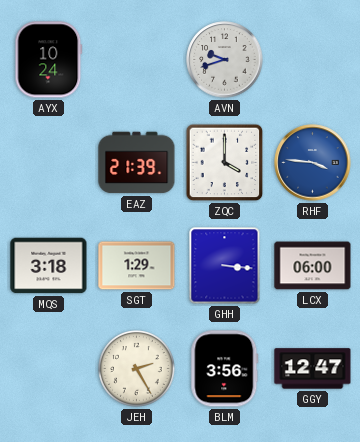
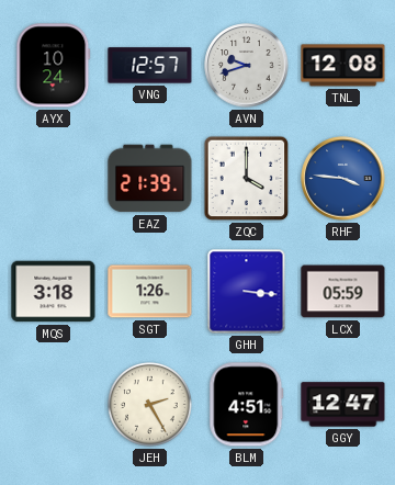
VNG: none -> 12:57 (150, 66)
TNL: none -> 12:08 (343, 66)
SGT: 1:29 -> 1:26 (150, 292)
LCX: 06:00 -> 05:59 (343, 292)
BLM: 3:56 -> 4:51 (247, 405)
